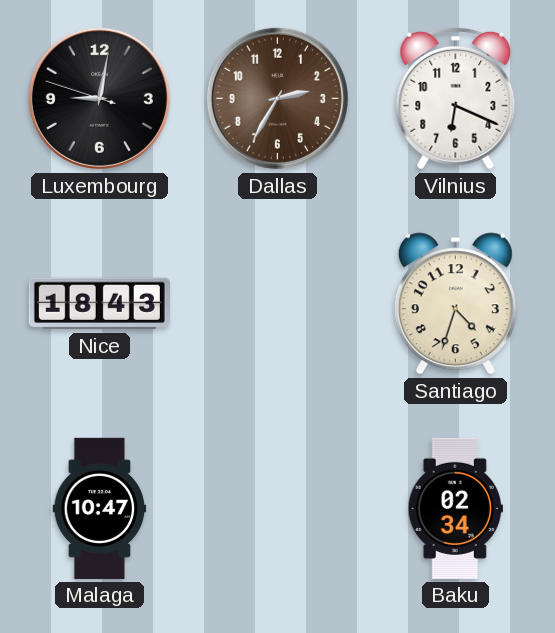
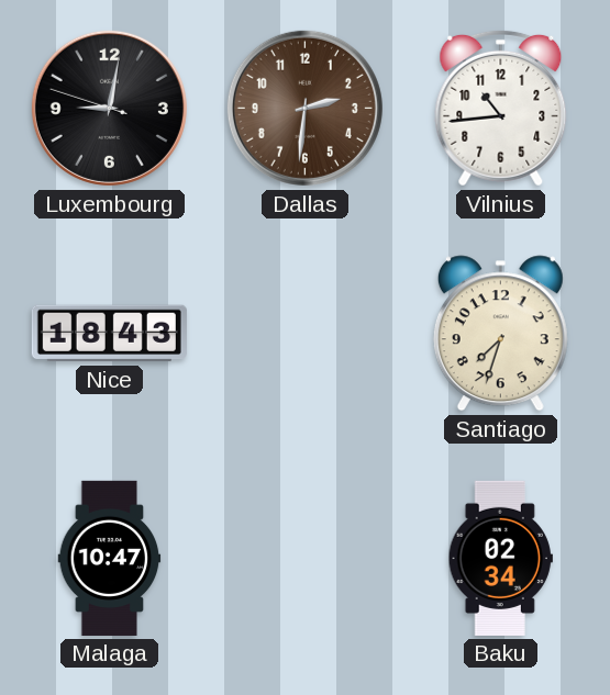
Dallas: 2:35 -> 2:31 (304, 108)
Vilnius: 6:19 -> 10:44 (501, 108)
Santiago: 4:33 -> 7:33 (500, 334)
